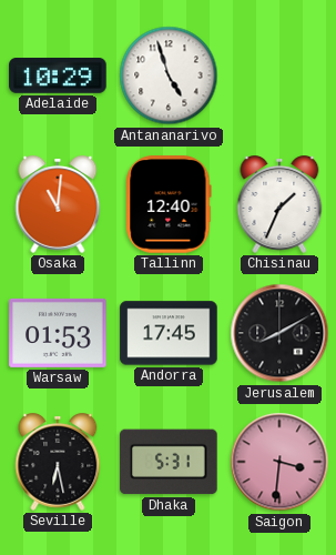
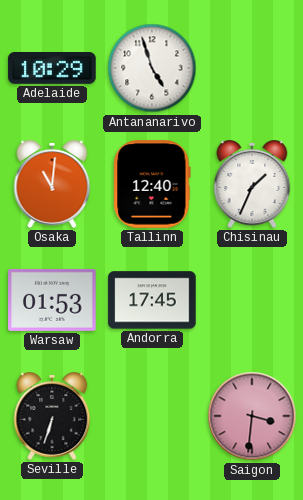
Jerusalem: 8:10 -> none (279, 333)
Seville: 6:28 -> 6:33 (52, 417)
Dhaka: 5:31 -> none (169, 462)
